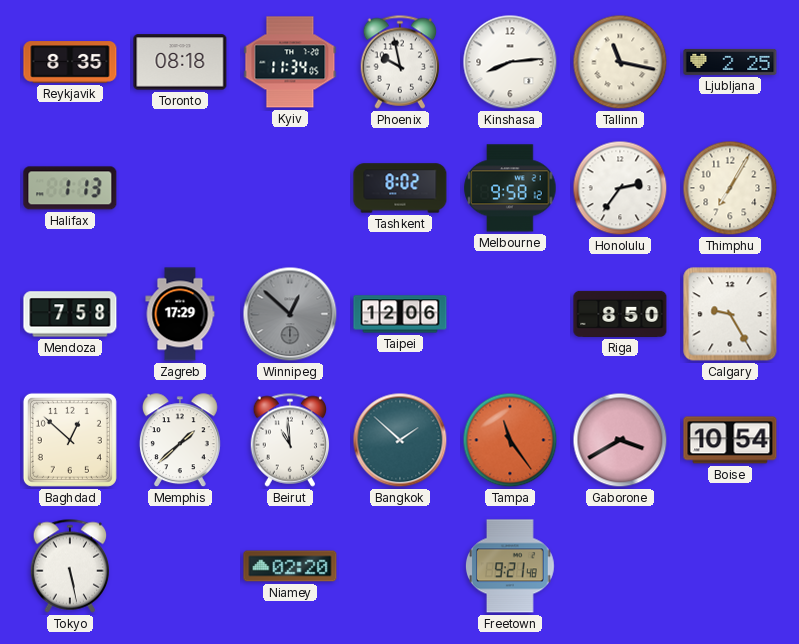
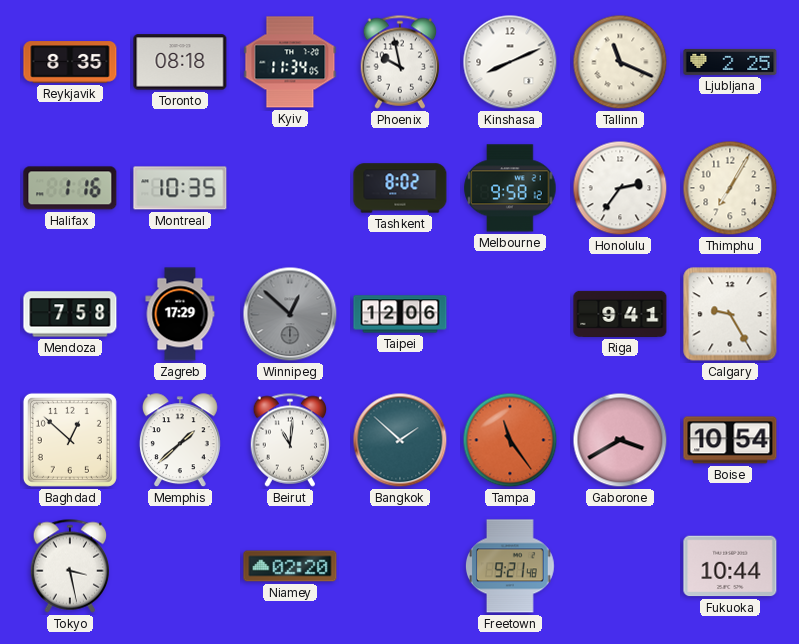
Kinshasa: 8:14 -> 8:11 (510, 62)
Tallinn: 11:17 -> 11:19 (620, 62)
Halifax: 1:13 -> 1:16 (70, 188)
Montreal: none -> 10:35 (180, 188)
Riga: 8:50 -> 9:41 (620, 314)
Beirut: 10:59 -> 11:01 (290, 440)
Tokyo: 5:28 -> 3:28 (70, 566)
Fukuoka: none -> 10:44 (730, 566)
